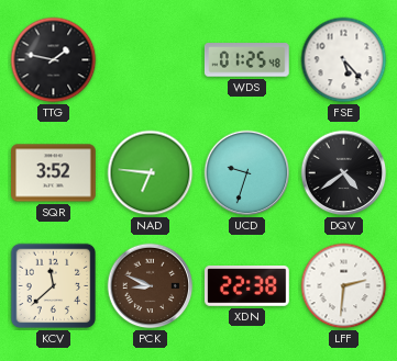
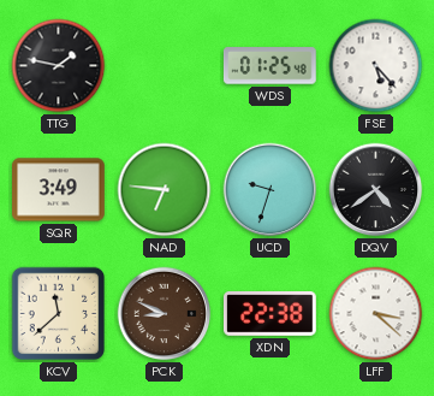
SQR: 3:52 -> 3:49 (59, 190)
LFF: 2:31 -> 3:22 (376, 314)
